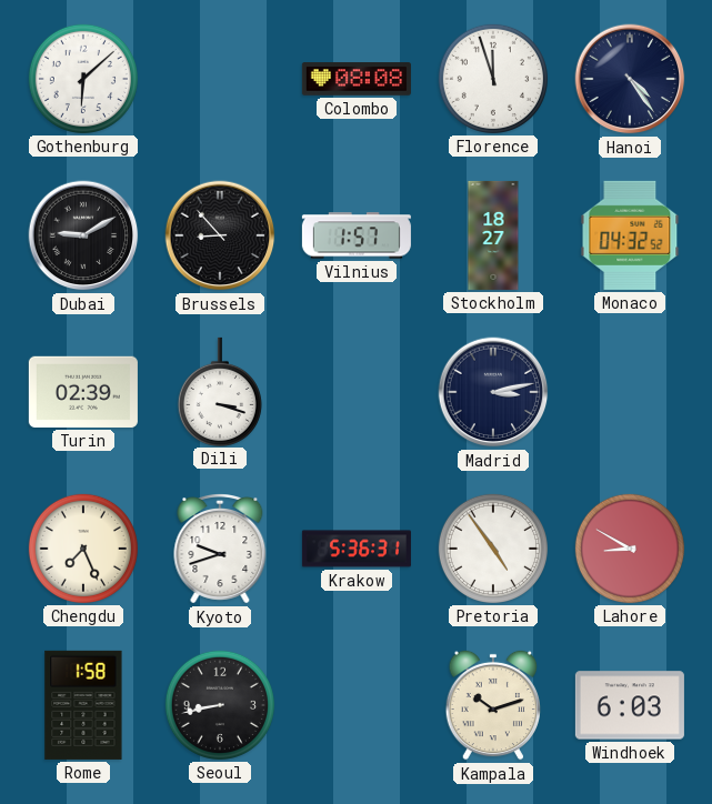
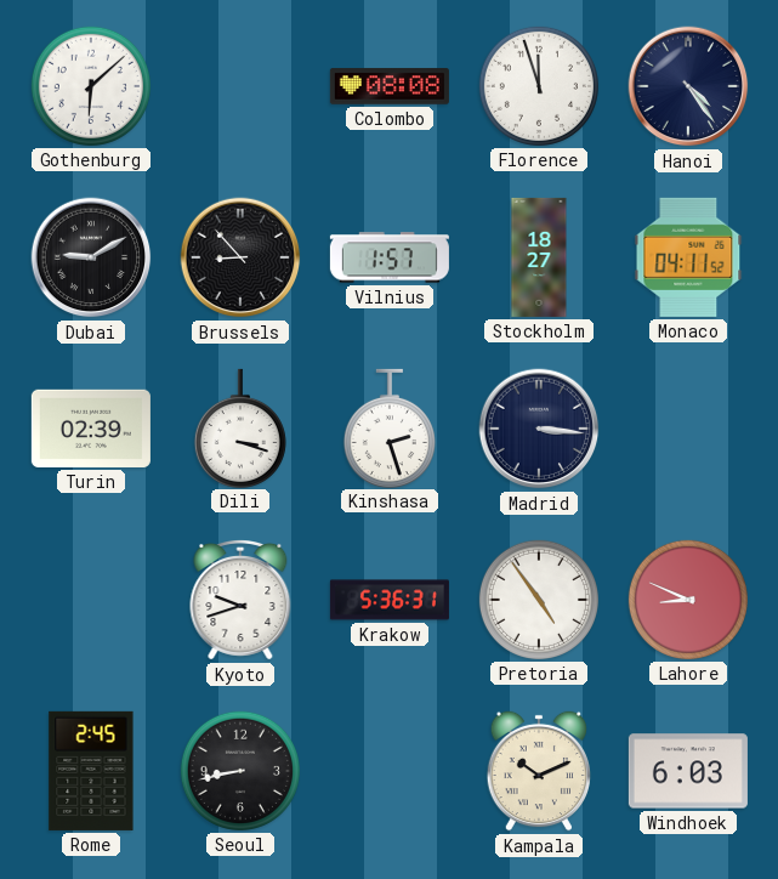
Monaco: 04:32 -> 04:11 (688, 257)
Kinshasa: none -> 2:27 (390, 427)
Madrid: 3:13 -> 3:16 (539, 429)
Chengdu: 7:26 -> none (83, 549)
Lahore: 8:50 -> 8:49 (688, 600)
Rome: 1:58 -> 2:45 (91, 771)
Kampala: 10:12 -> 10:11 (538, 771)
